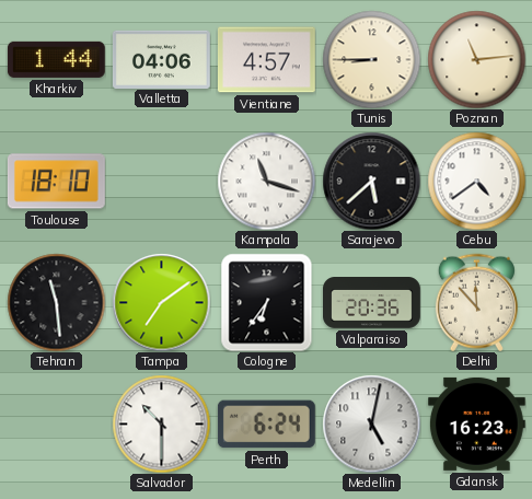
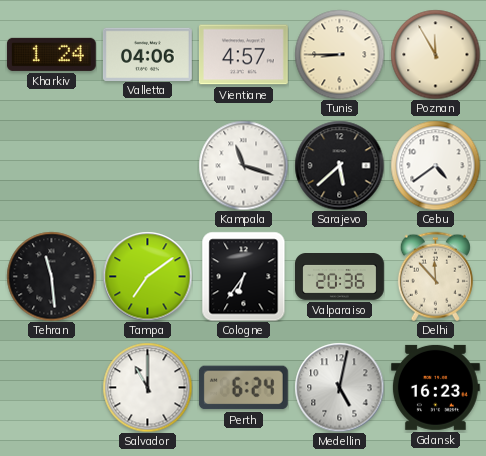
Kharkiv: 1:44 -> 1:24 (51, 54)
Poznan: 11:14 -> 11:55 (435, 54)
Toulouse: 18:10 -> none (56, 182)
Salvador: 10:30 -> 11:00 (147, 387)
